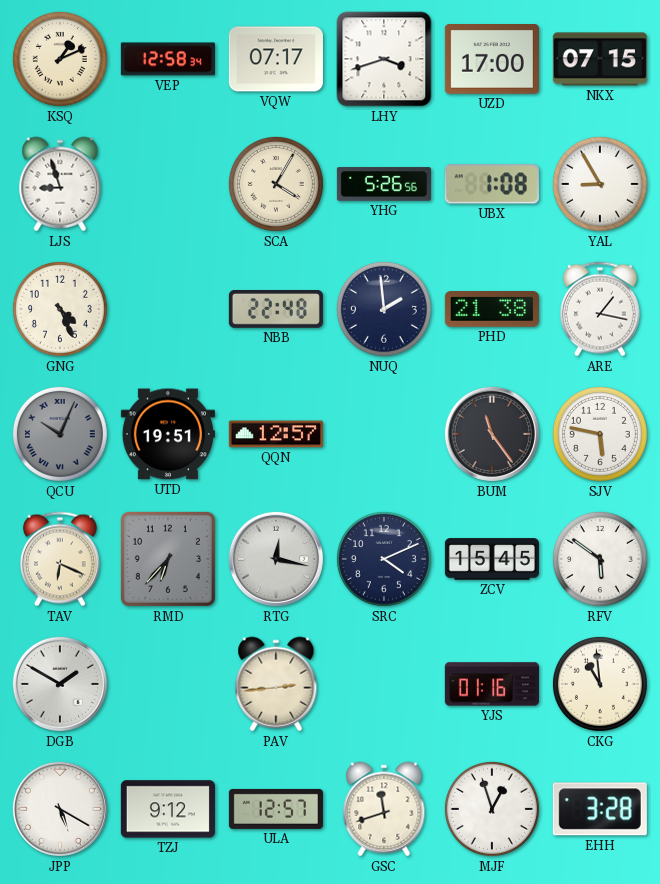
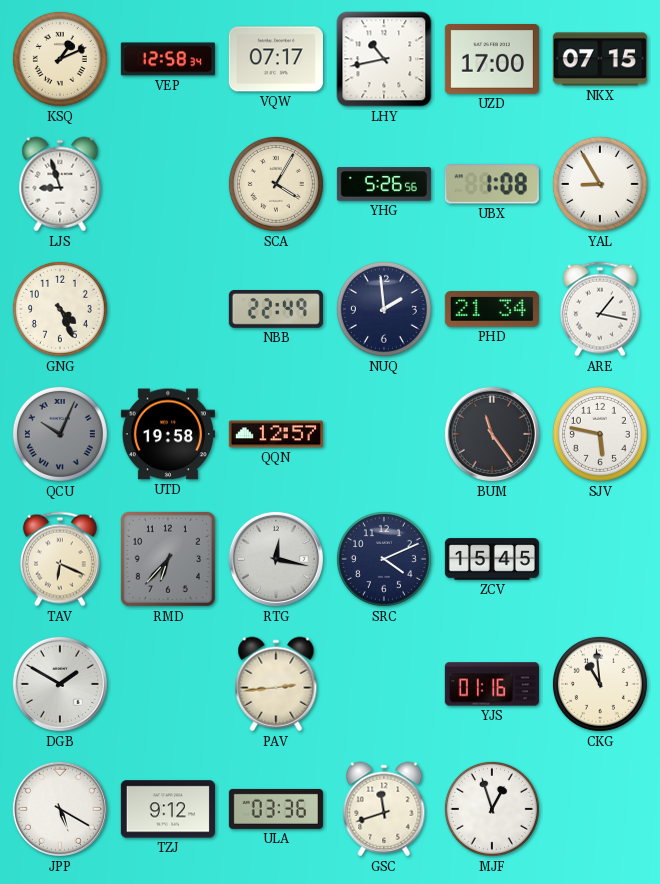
LHY: 3:42 -> 10:43 (384, 59)
NBB: 22:48 -> 22:49 (276, 310)
PHD: 21:38 -> 21:34 (492, 310)
UTD: 19:51 -> 19:58 (168, 434)
RFV: 5:51 -> none (600, 559)
ULA: 12:57 -> 03:36 (276, 809)
EHH: 3:28 -> none (600, 809)
